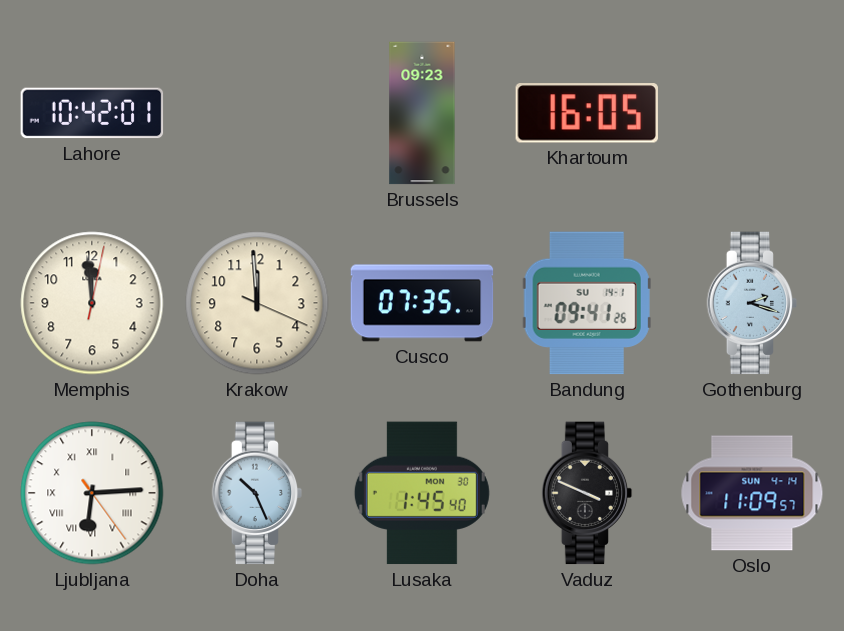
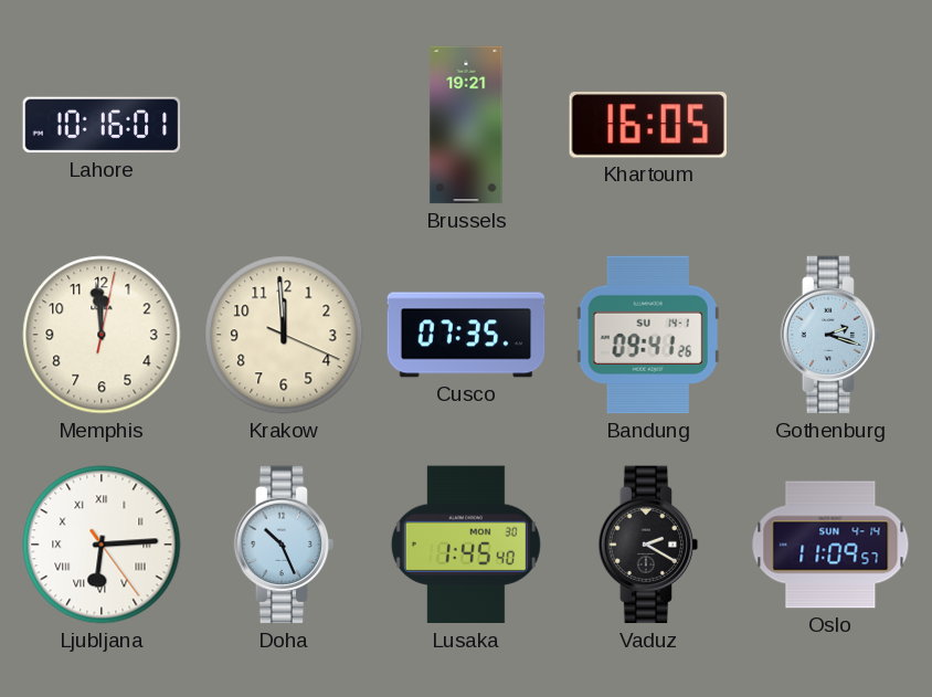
Lahore: 10:42 -> 10:16 (102, 125)
Brussels: 09:23 -> 19:21 (466, 125)
Vaduz: 3:49 -> 2:20 (648, 545)
